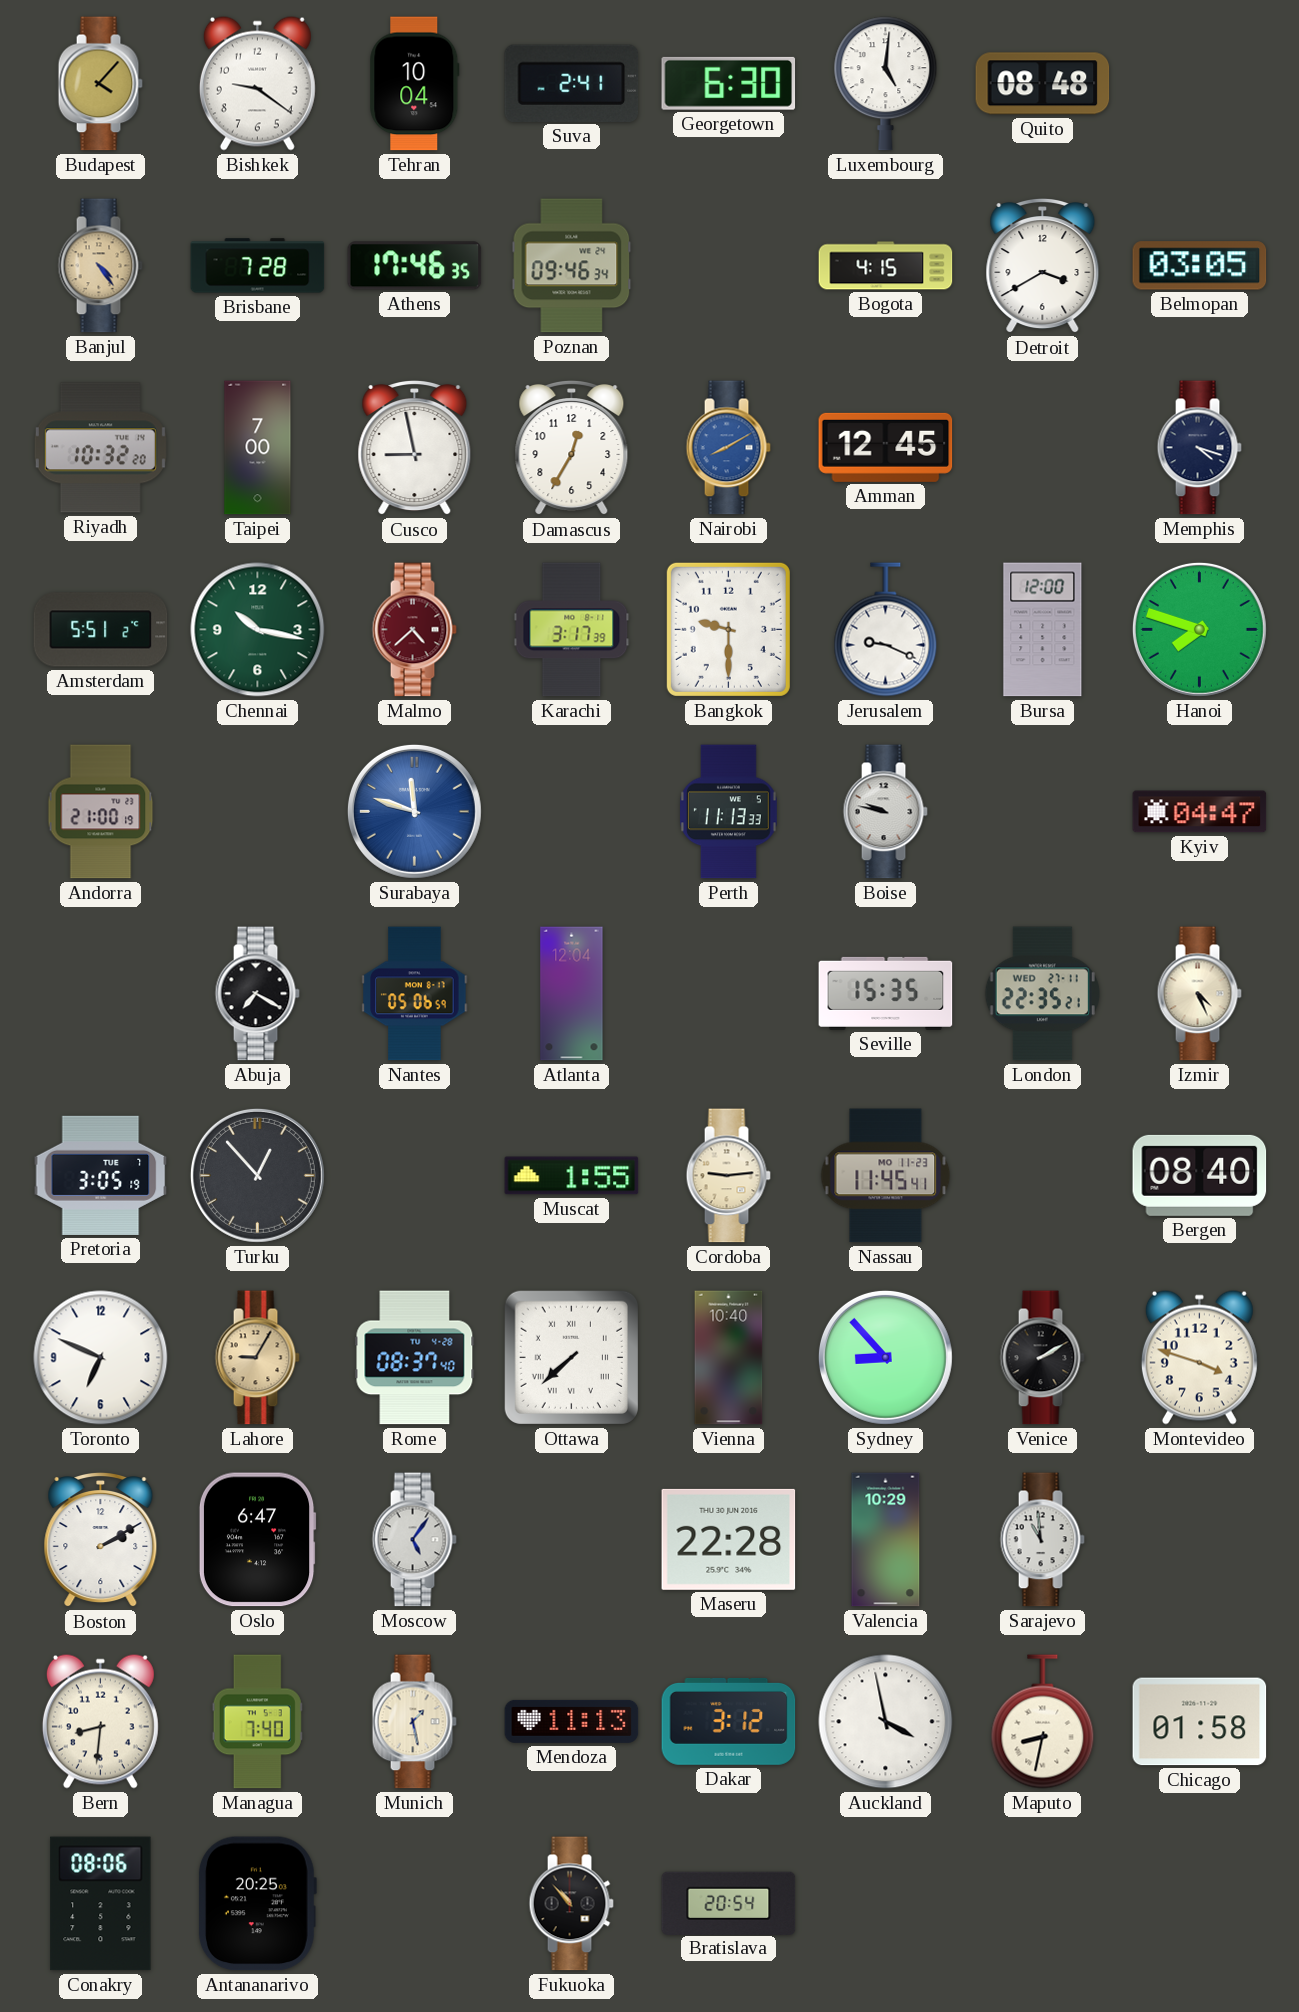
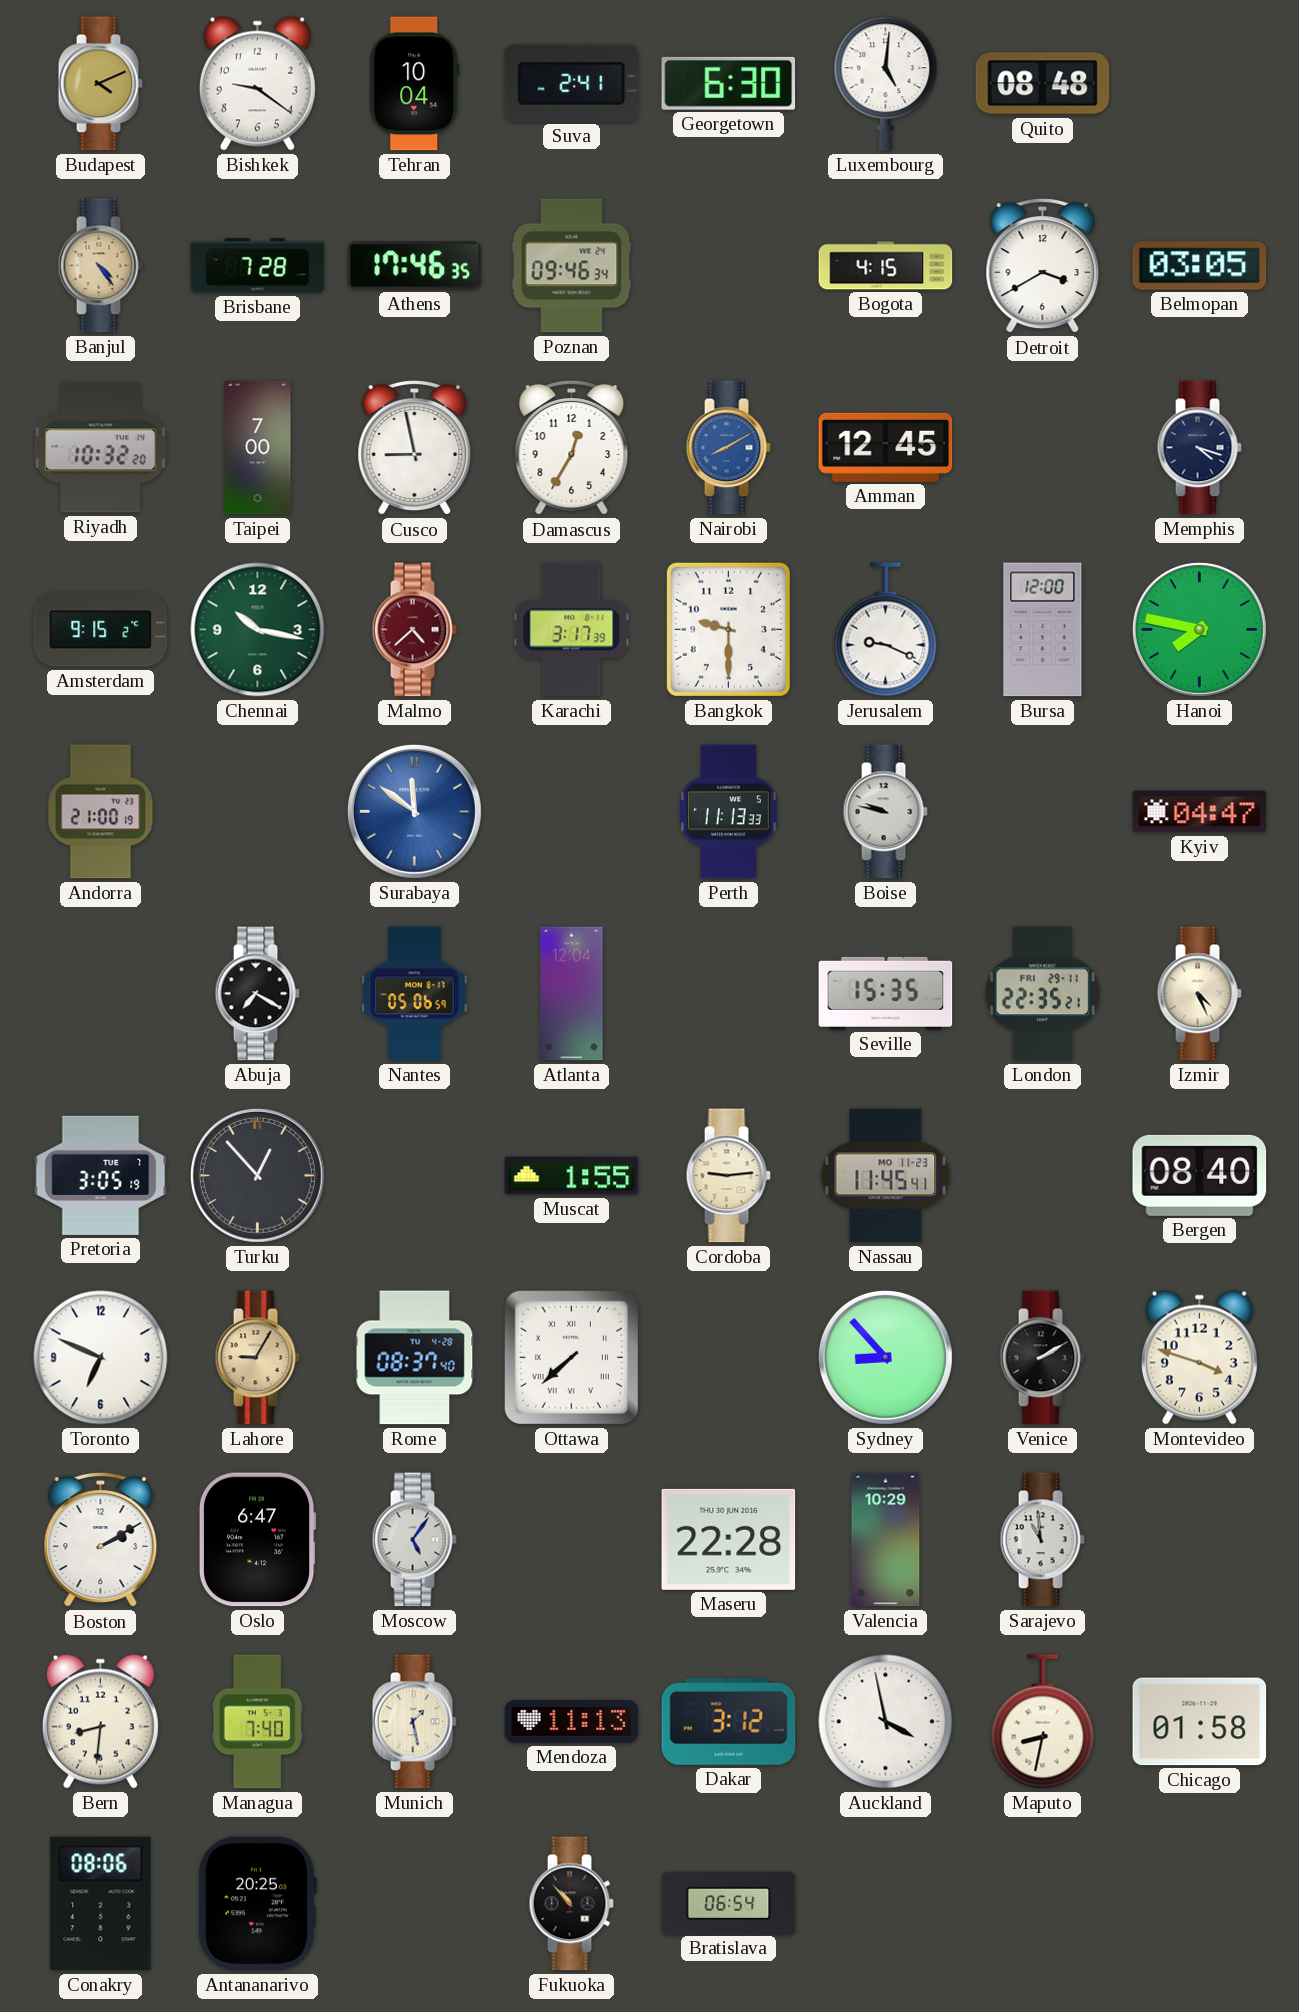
Budapest: 4:07 -> 4:11 (100, 84)
Amsterdam: 5:51 -> 9:15 (101, 630)
Hanoi: 7:48 -> 7:47 (1199, 629)
Surabaya: 11:48 -> 11:51 (414, 811)
London date: WED 27-11 -> FRI 29-11 (1042, 994)
Vienna: 10:40 -> none (729, 1358)
Bratislava: 20:54 -> 06:54 (729, 1903)
